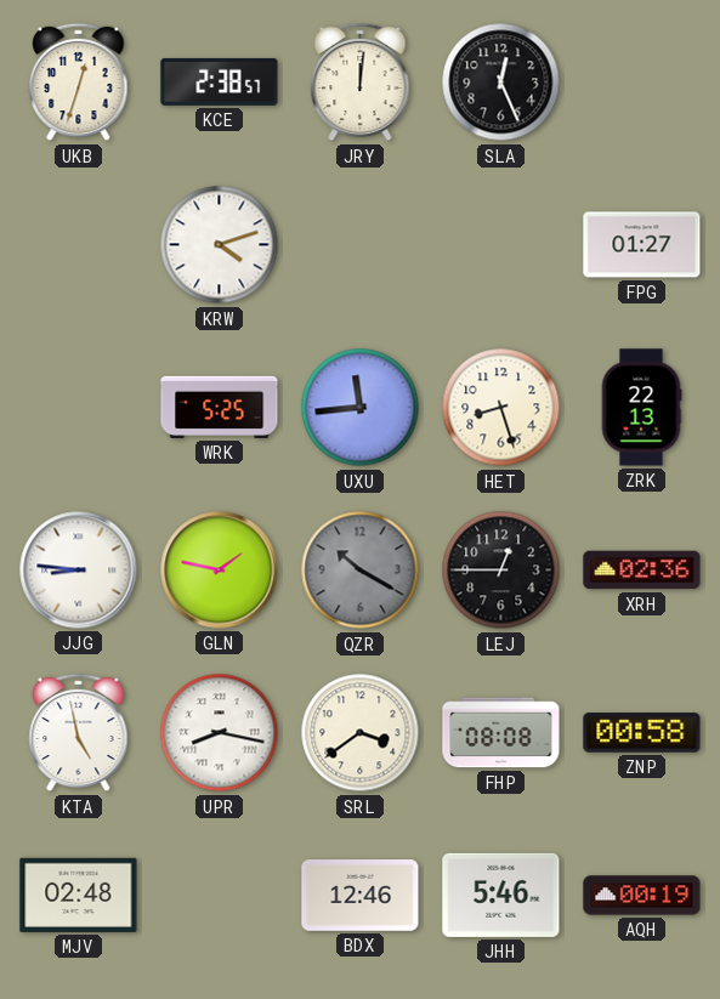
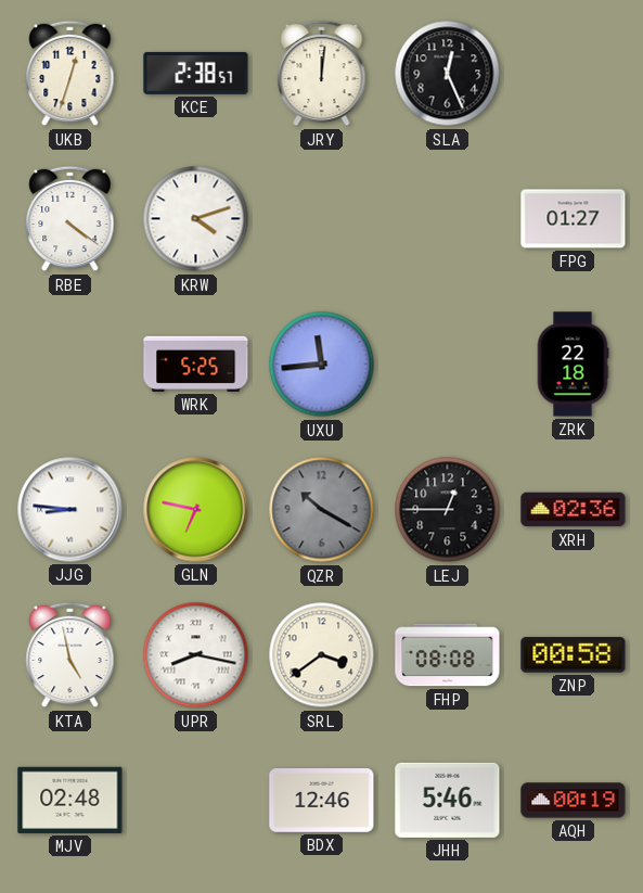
RBE: none -> 4:21 (70, 219)
HET: 8:27 -> none (501, 408)
ZRK: 22:13 -> 22:18 (573, 365)
GLN: 1:47 -> 6:47 (196, 510)
